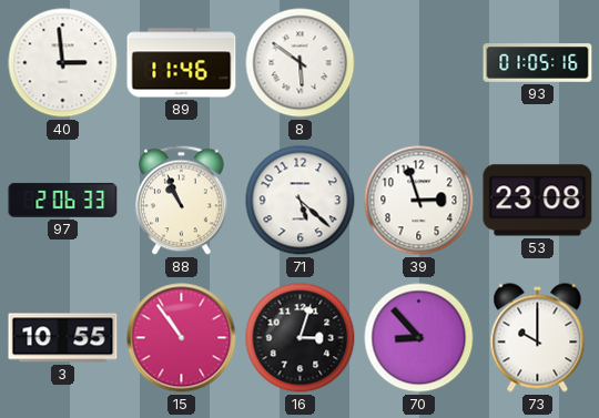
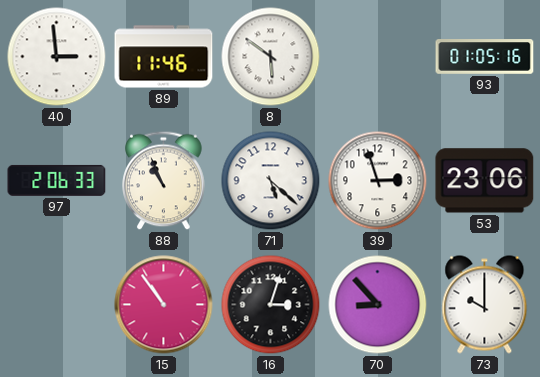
53: 23:08 -> 23:06 (485, 181)
3: 10:55 -> none (63, 338)
